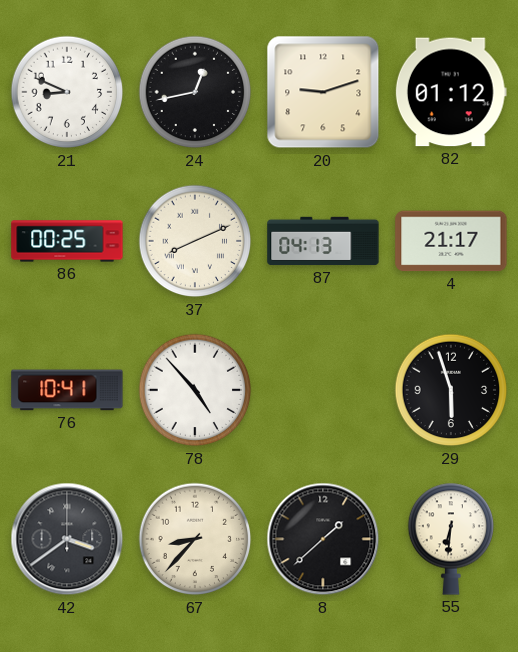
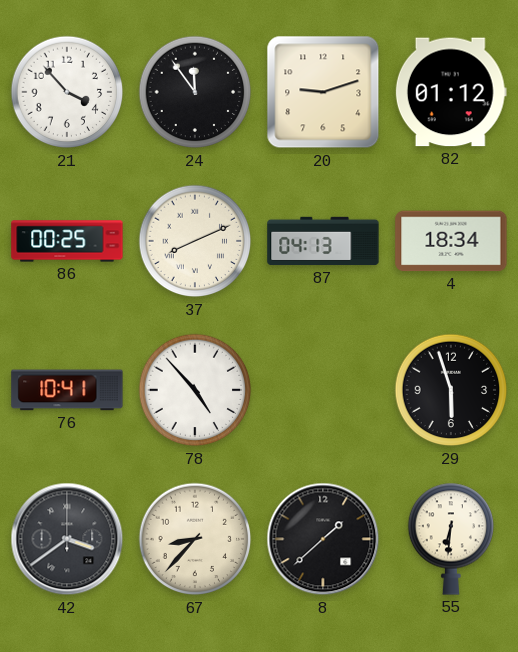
21: 8:49 -> 3:53 (67, 92)
24: 12:43 -> 11:54 (195, 92)
4: 21:17 -> 18:34 (451, 241)
